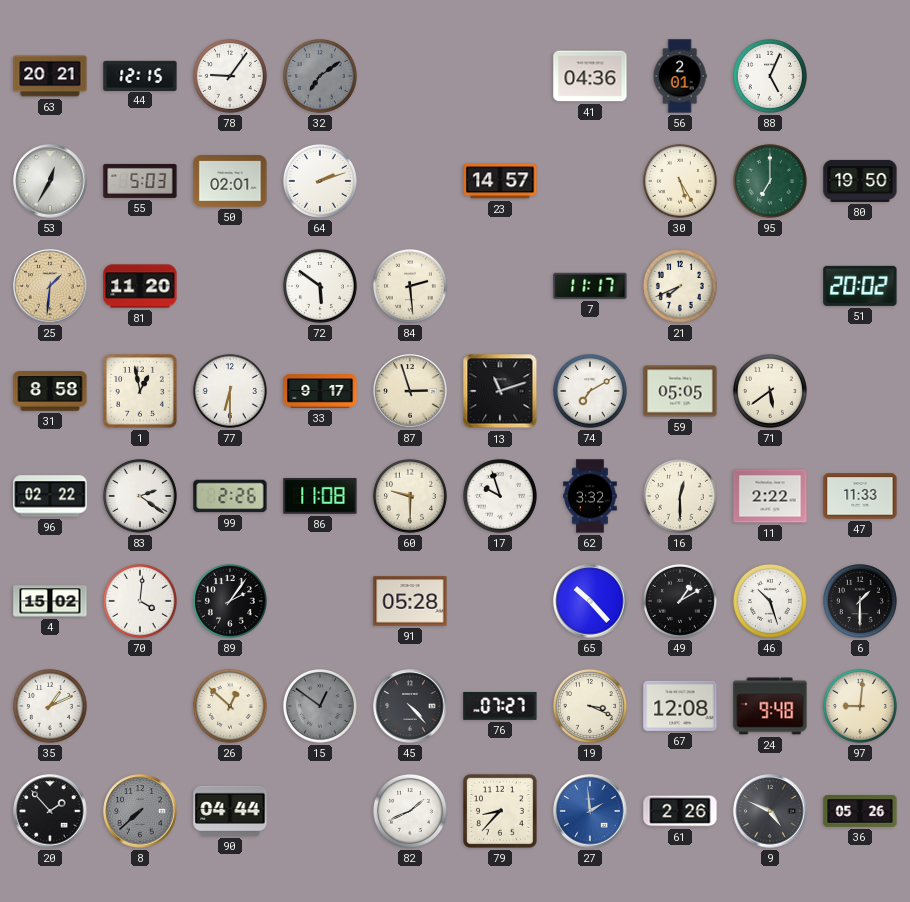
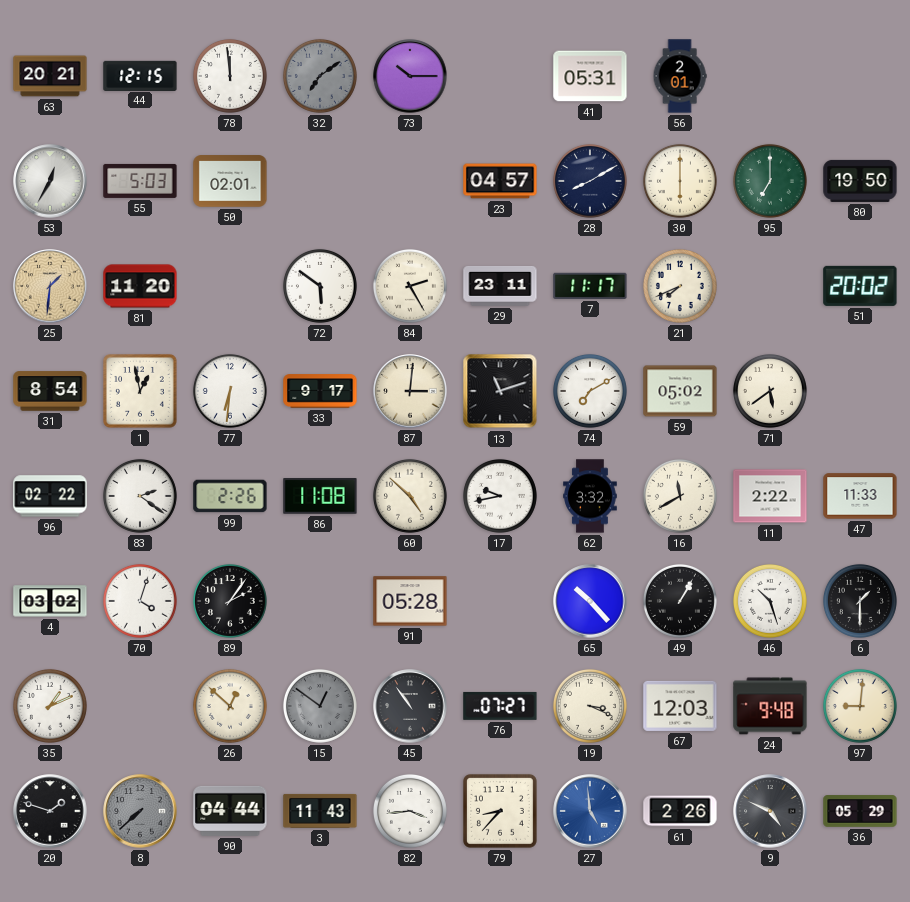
78: 9:06 -> 11:59 (230, 76)
73: none -> 10:15 (410, 76)
41: 04:36 -> 05:31 (590, 76)
88: 5:04 -> none (770, 76)
64: 2:12 -> none (320, 181)
23: 14:57 -> 04:57 (500, 181)
28: none -> 8:10 (590, 181)
30: 5:25 -> 6:00 (680, 181)
84: 2:29 -> 2:25 (410, 286)
29: none -> 23:11 (500, 286)
31: 8:58 -> 8:54 (50, 391)
77: 6:30 -> 6:31 (230, 391)
87: 2:57 -> 3:01 (410, 391)
59: 05:05 -> 05:02 (680, 391)
60: 9:30 -> 4:52 (410, 496)
17: 9:57 -> 9:43 (500, 496)
16: 12:30 -> 11:40 (680, 496)
4: 15:02 -> 03:02 (50, 601)
70: 4:01 -> 4:03 (140, 601)
49: 1:10 -> 1:05 (680, 601)
45: 4:23 -> 10:54 (410, 706)
67: 12:08 -> 12:03 (680, 706)
20: 1:53 -> 1:48 (50, 811)
3: none -> 11:43 (320, 811)
82: 1:41 -> 3:44 (410, 811)
27: 1:59 -> 4:59 (590, 811)
36: 05:26 -> 05:29 (860, 811)
